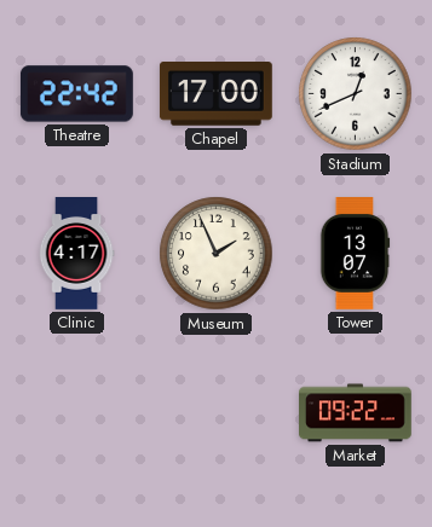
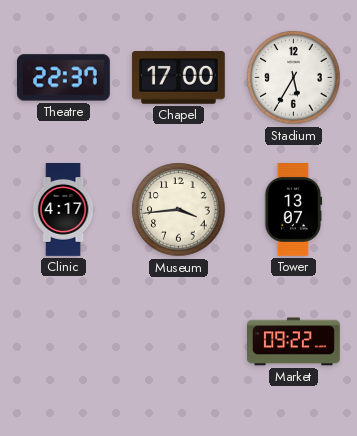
Theatre: 22:42 -> 22:37 (63, 78)
Stadium: 12:41 -> 5:35 (294, 78)
Museum: 1:56 -> 3:44 (179, 210)
